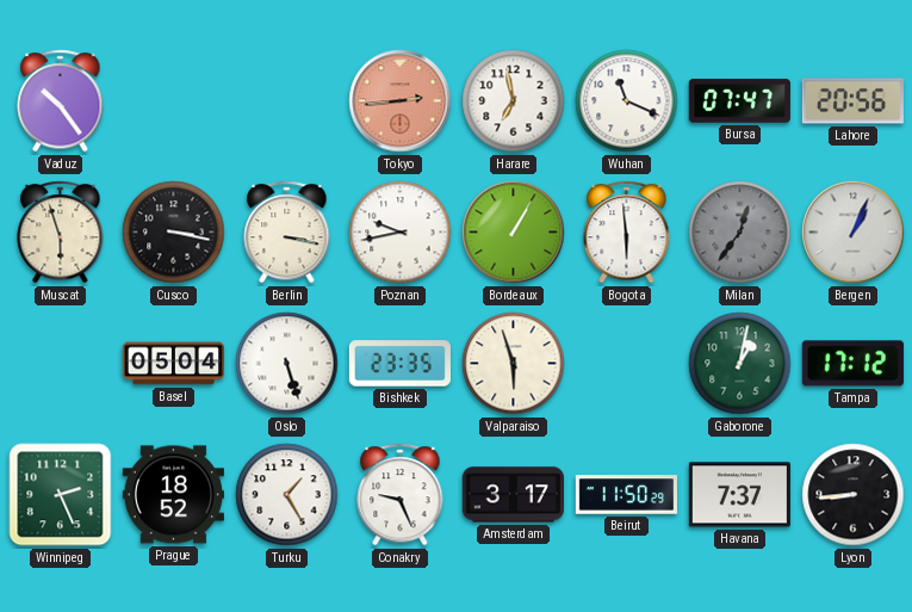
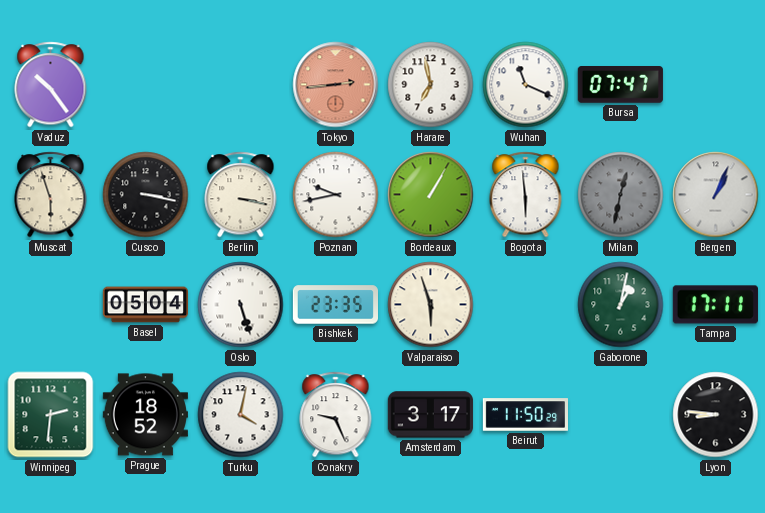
Lahore: 20:56 -> none (852, 101)
Milan: 12:36 -> 12:32 (621, 195)
Tampa: 17:12 -> 17:11 (715, 305)
Winnipeg: 2:26 -> 2:31 (51, 415)
Turku: 1:25 -> 4:02 (241, 415)
Havana: 7:37 -> none (739, 495)
Lyon: 8:44 -> 8:46 (716, 415)
